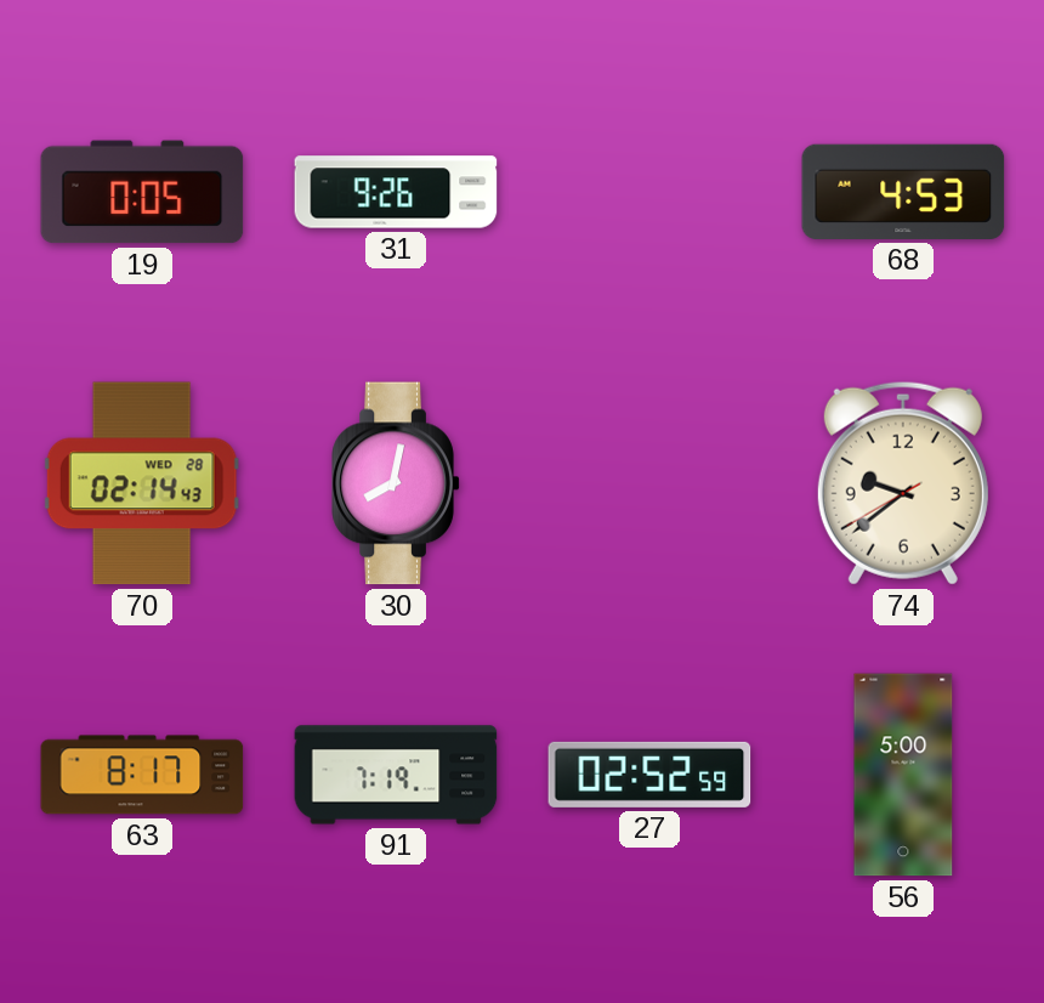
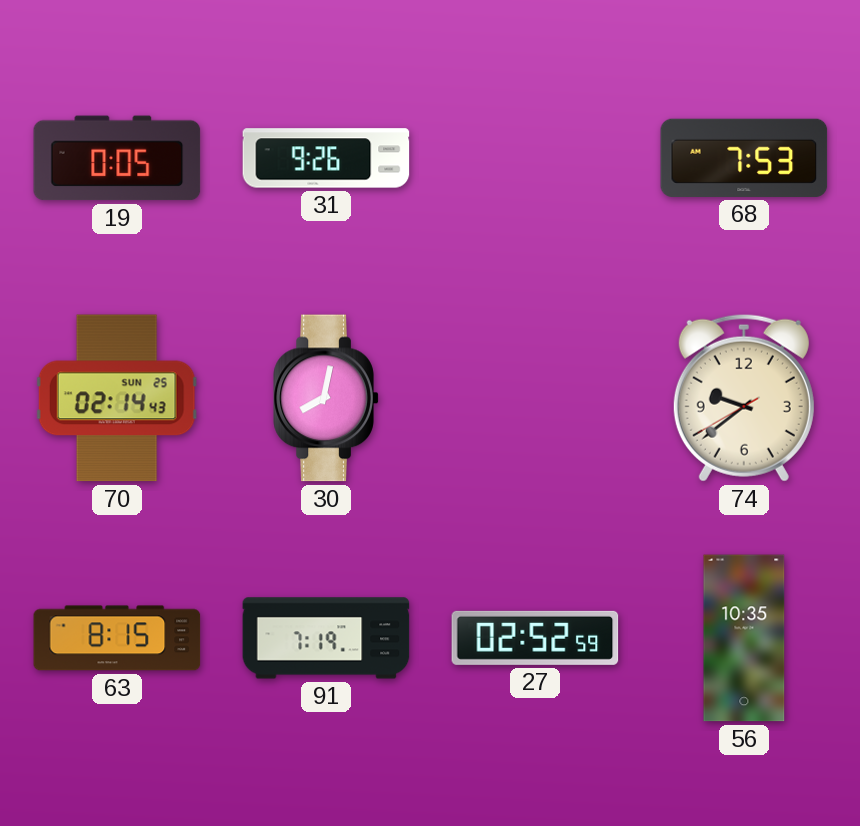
68: 4:53 -> 7:53 (744, 158)
70 date: WED 28 -> SUN 25 (117, 398)
63: 8:17 -> 8:15 (117, 638)
56: 5:00 -> 10:35 (744, 638)
